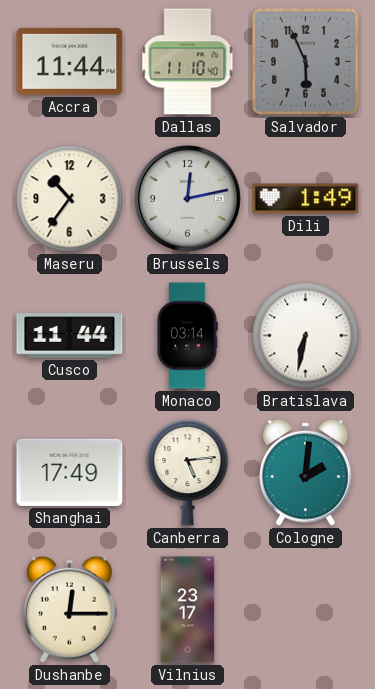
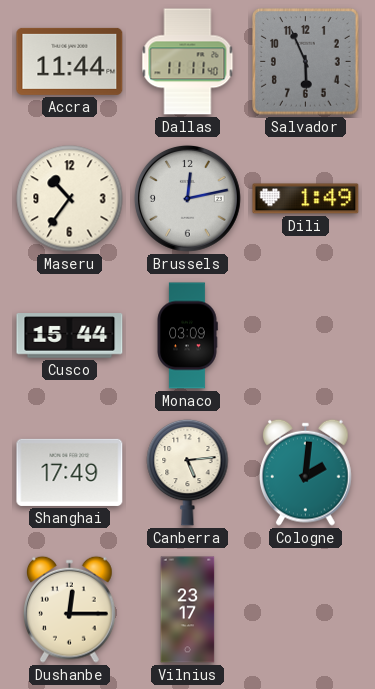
Dallas: 11:10 -> 11:11 (188, 62)
Cusco: 11:44 -> 15:44 (70, 336)
Monaco: 03:14 -> 03:09 (187, 336)
Bratislava: 6:32 -> none (306, 336)
